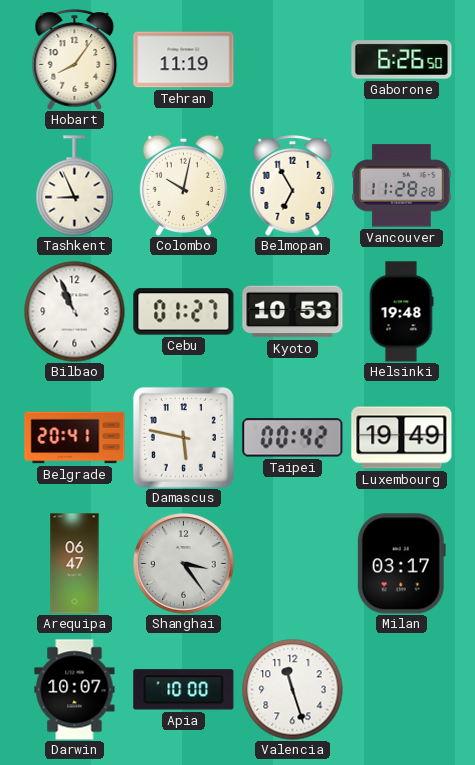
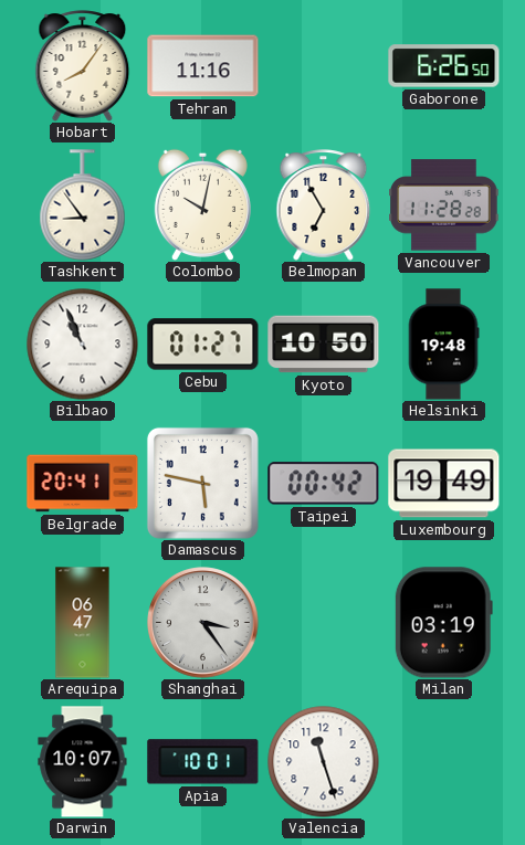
Tehran: 11:19 -> 11:16 (203, 66)
Tashkent: 8:56 -> 8:54 (83, 205)
Kyoto: 10:53 -> 10:50 (324, 345)
Milan: 03:17 -> 03:19 (443, 623)
Apia: 10:00 -> 10:01 (203, 762)
